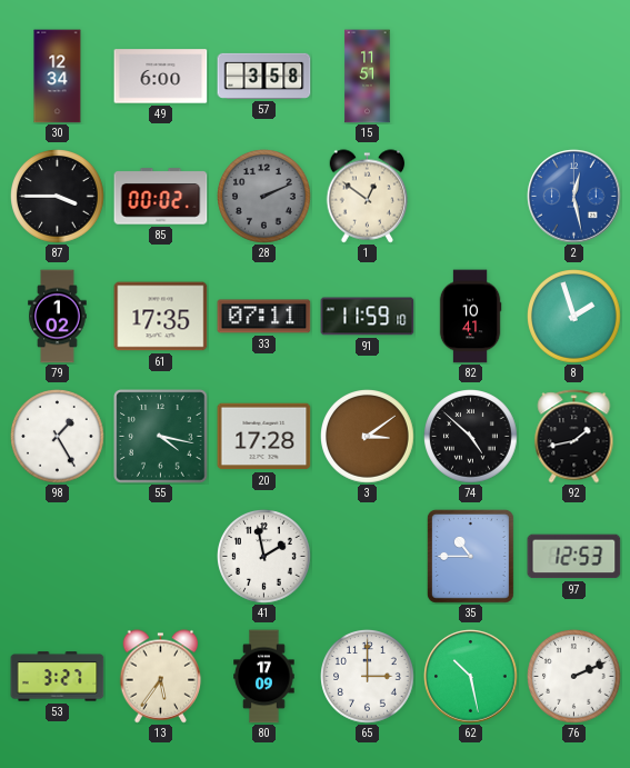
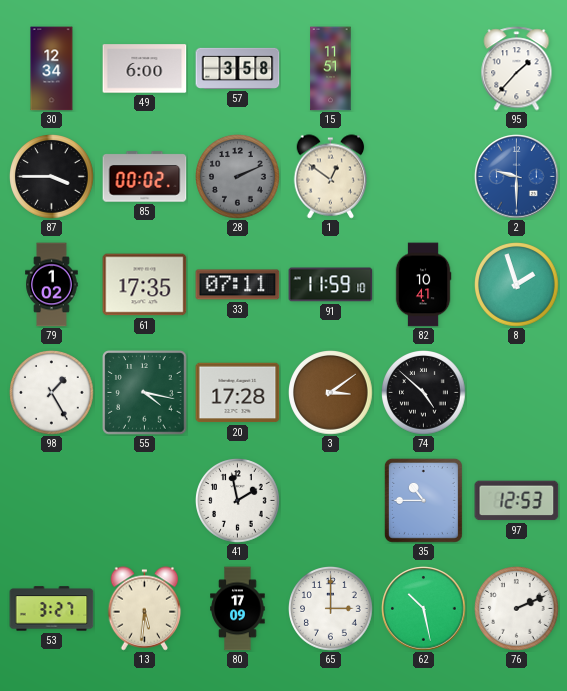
95: none -> 1:37 (517, 69)
2: 12:28 -> 9:30 (517, 177)
92: 1:43 -> none (574, 437)
13: 5:36 -> 5:31 (145, 609)
